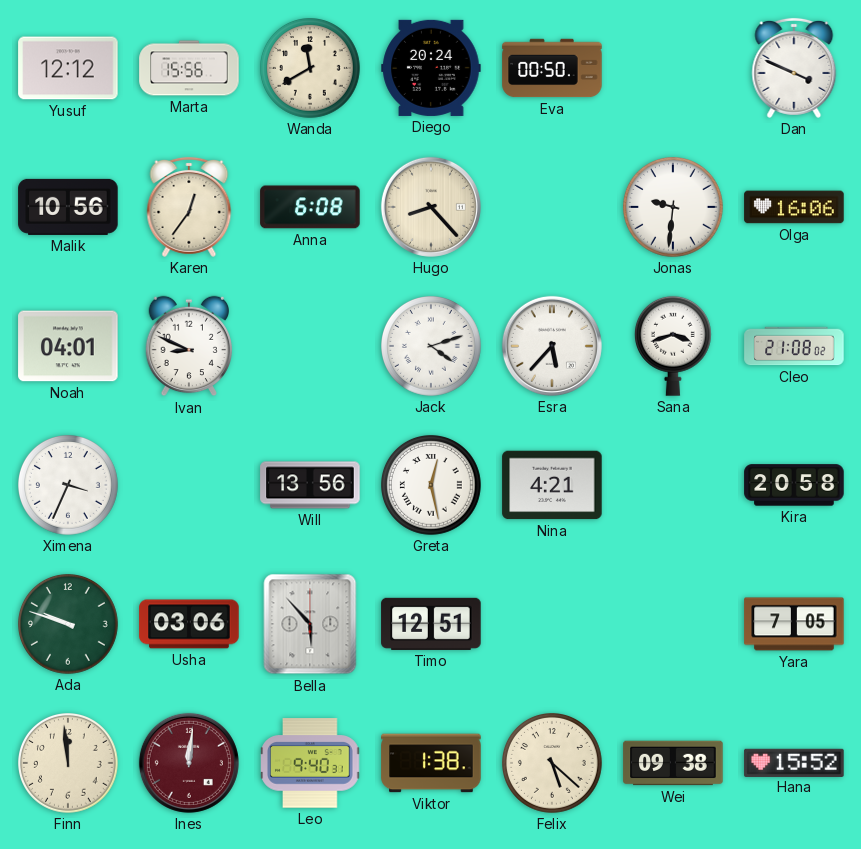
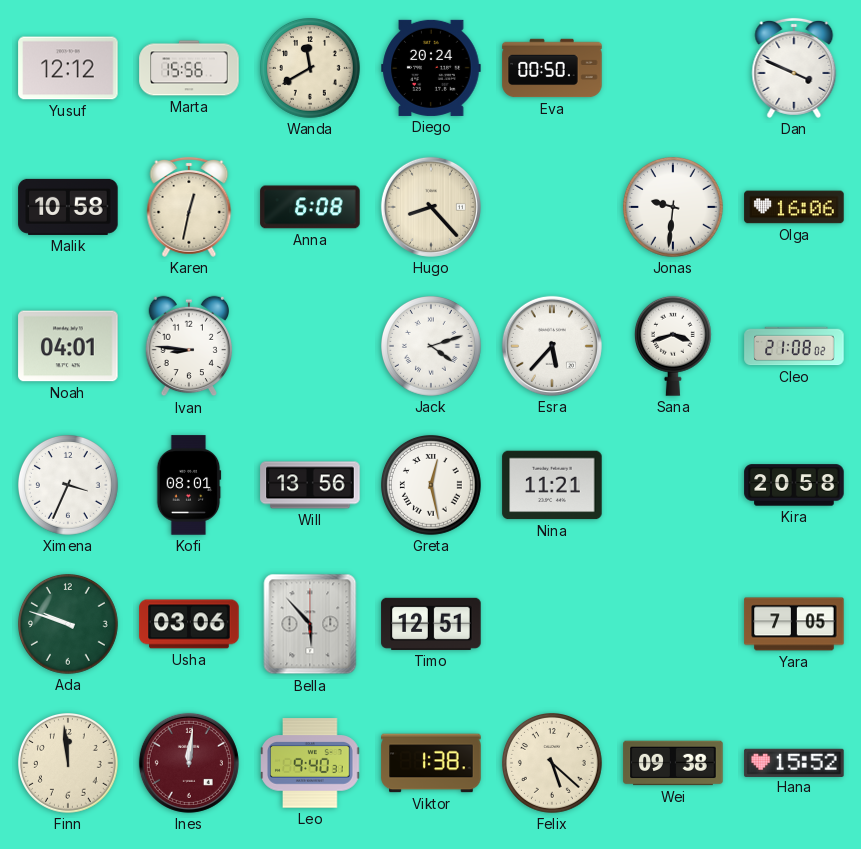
Malik: 10:56 -> 10:58 (68, 207)
Karen: 12:36 -> 12:32 (189, 207)
Ivan: 8:49 -> 8:46 (189, 346)
Kofi: none -> 08:01 (189, 485)
Nina: 4:21 -> 11:21 (552, 485)
